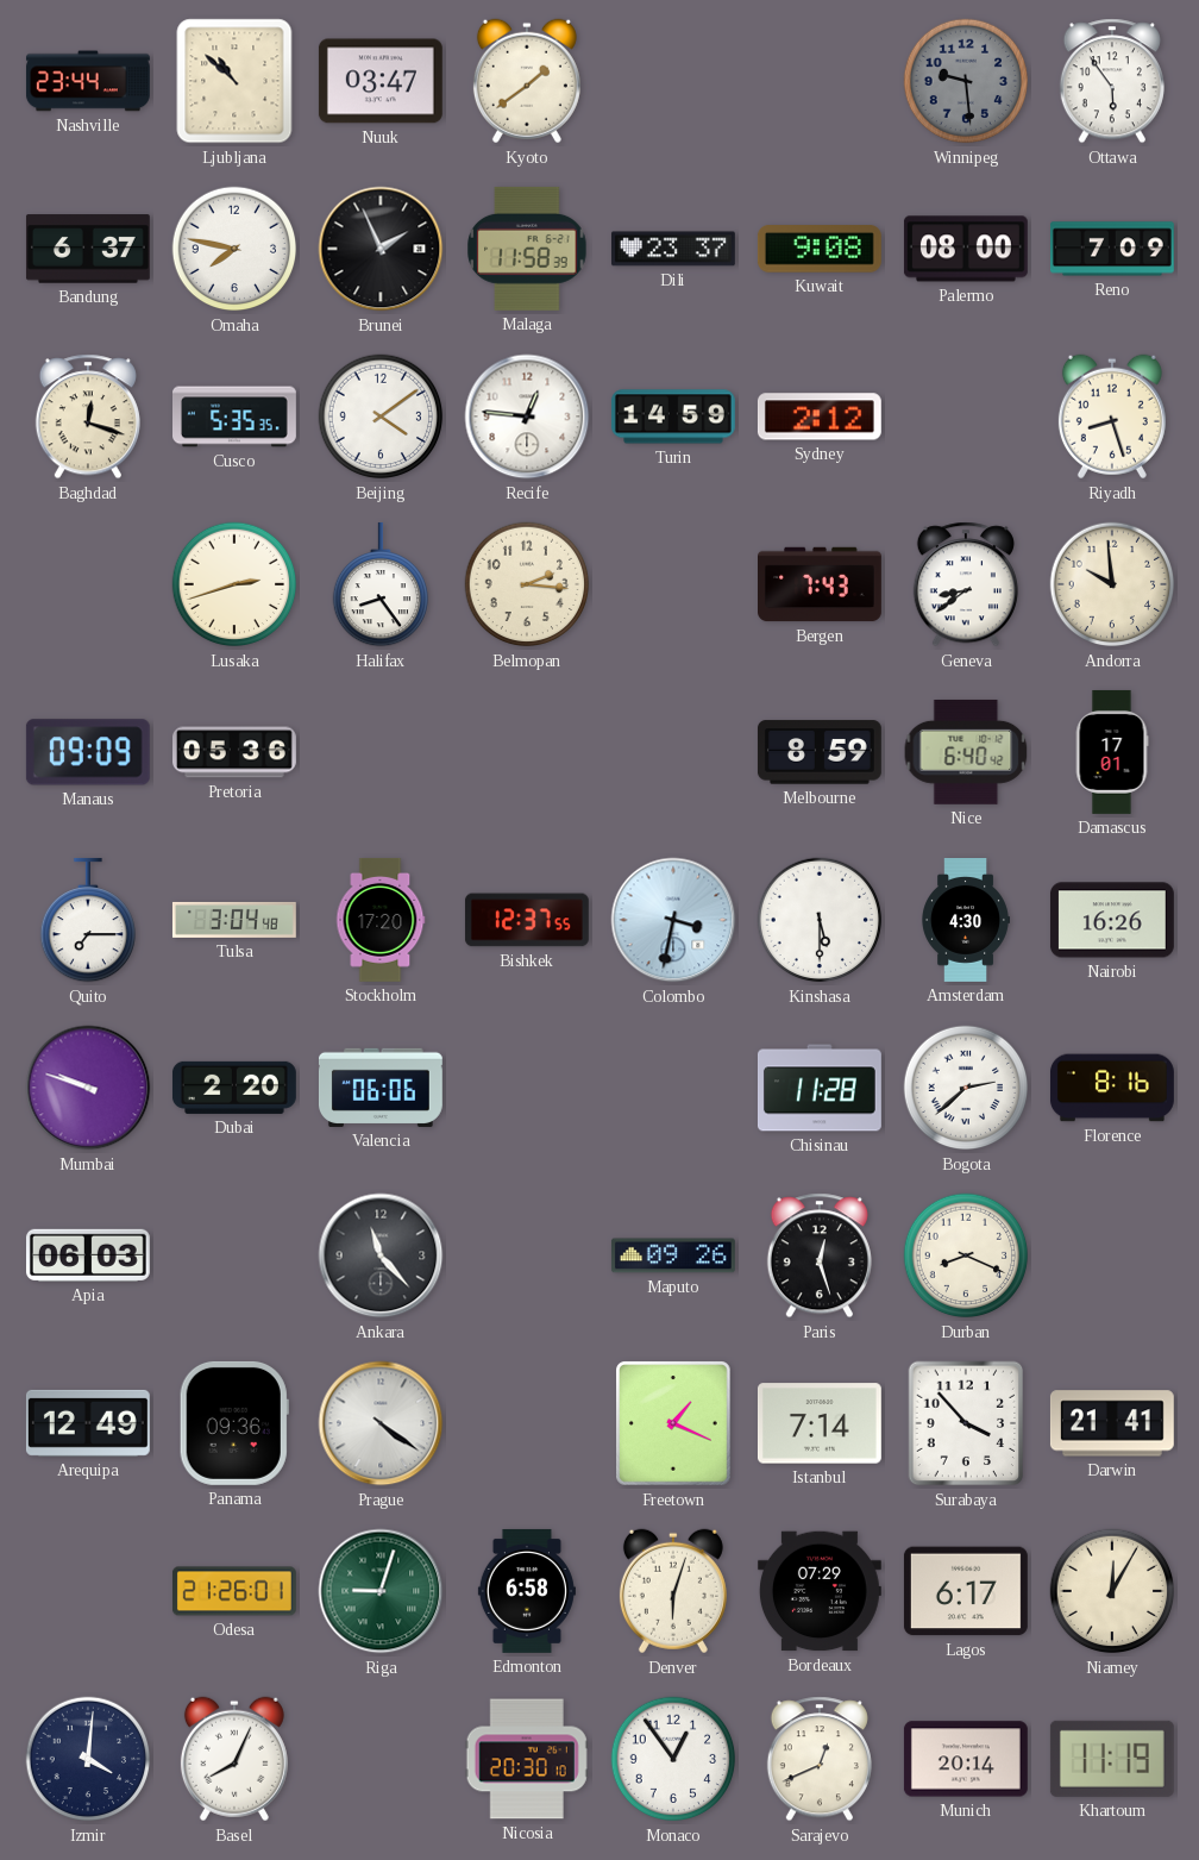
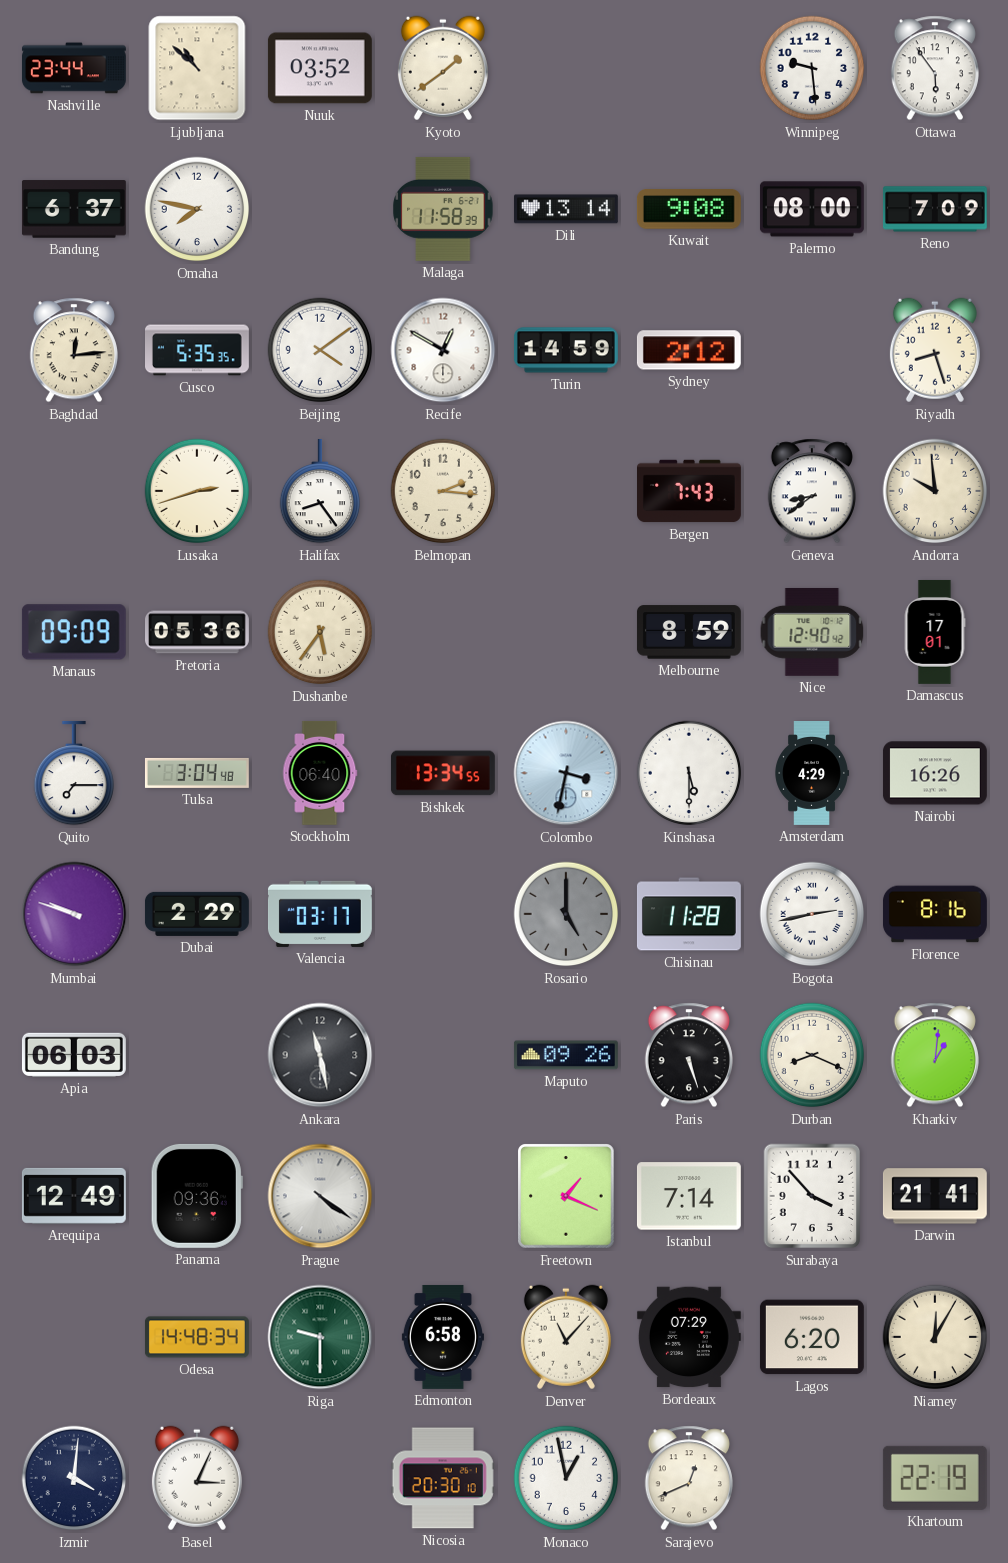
Nuuk: 03:47 -> 03:52 (320, 68)
Winnipeg dial: grey -> white (812, 68)
Brunei: 1:56 -> none (381, 249)
Dili: 23:37 -> 13:14 (566, 209)
Baghdad: 12:18 -> 12:14 (74, 350)
Recife: 12:46 -> 12:50 (443, 350)
Dushanbe: none -> 5:36 (320, 632)
Nice: 6:40 -> 12:40 (812, 632)
Stockholm: 17:20 -> 06:40 (320, 773)
Bishkek: 12:37 -> 13:34 (443, 773)
Amsterdam: 4:30 -> 4:29 (812, 774)
Dubai: 2:20 -> 2:29 (197, 914)
Valencia: 06:06 -> 03:17 (320, 914)
Rosario: none -> 5:00 (566, 914)
Bogota: 2:38 -> 2:43 (812, 914)
Ankara: 11:23 -> 11:28 (320, 1055)
Paris: 12:27 -> 5:27 (689, 1055)
Kharkiv: none -> 1:01 (935, 1055)
Odesa: 21:26 -> 14:48 (197, 1337)
Riga: 9:03 -> 9:30 (320, 1337)
Denver: 6:03 -> 11:07 (566, 1337)
Lagos: 6:17 -> 6:20 (812, 1337)
Basel: 8:04 -> 3:04 (197, 1478)
Monaco: 12:54 -> 12:58 (566, 1478)
Munich: 20:14 -> none (966, 1759)
Khartoum: 11:19 -> 22:19 (935, 1478)
